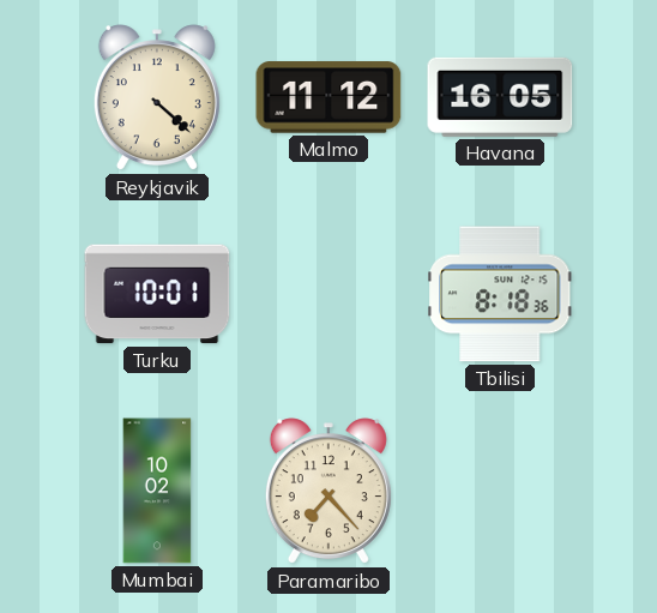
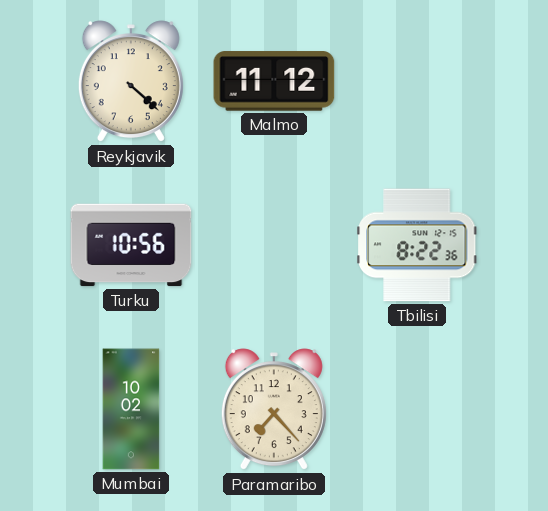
Havana: 16:05 -> none (500, 97)
Turku: 10:01 -> 10:56 (131, 245)
Tbilisi: 8:18 -> 8:22 (417, 245)
